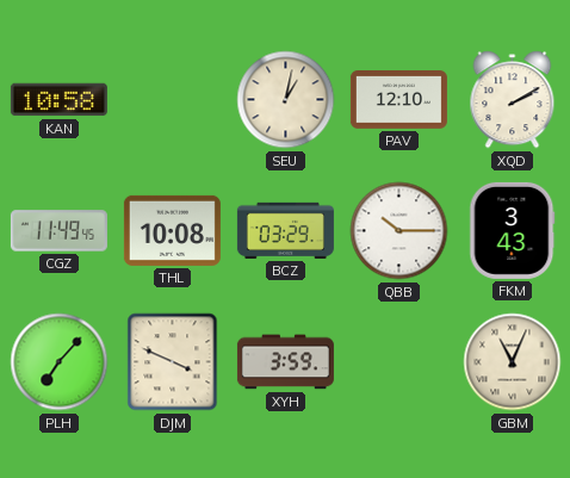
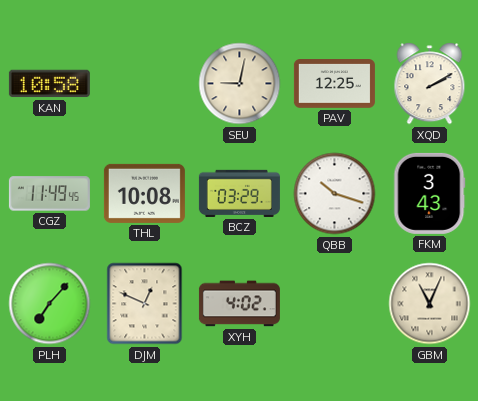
SEU: 1:02 -> 9:02 (240, 84)
PAV: 12:10 -> 12:25 (334, 84)
QBB: 10:15 -> 10:18 (335, 194)
DJM: 3:49 -> 12:49 (145, 304)
XYH: 3:59 -> 4:02 (239, 304)
